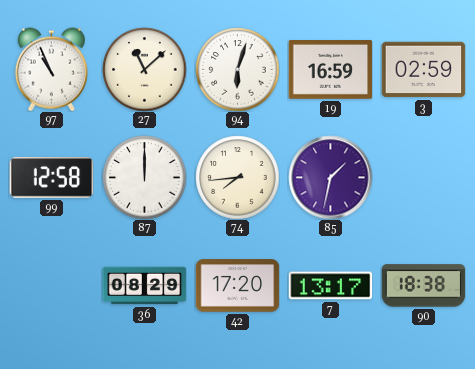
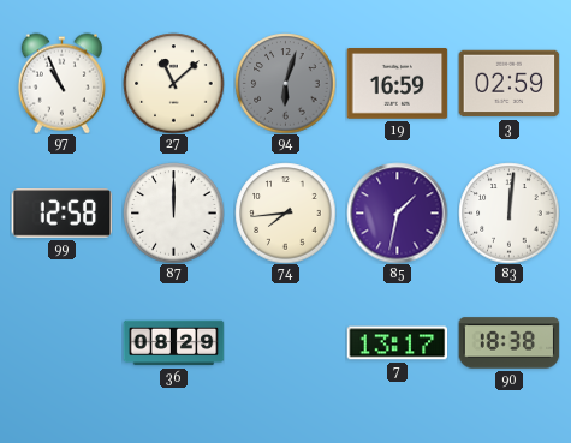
94 dial: white -> grey (285, 83)
83: none -> 12:01 (508, 212)
42: 17:20 -> none (237, 286)
